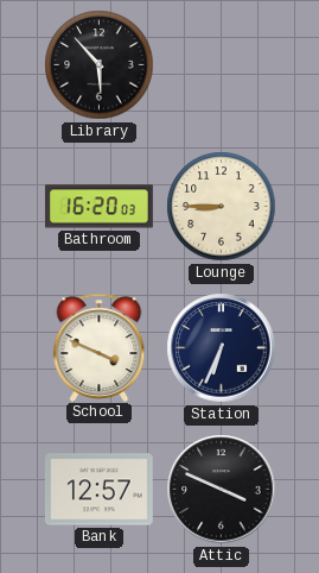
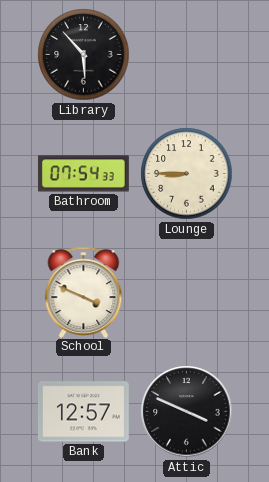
Bathroom: 16:20 -> 07:54 (83, 174)
Station: 6:34 -> none (222, 348)
